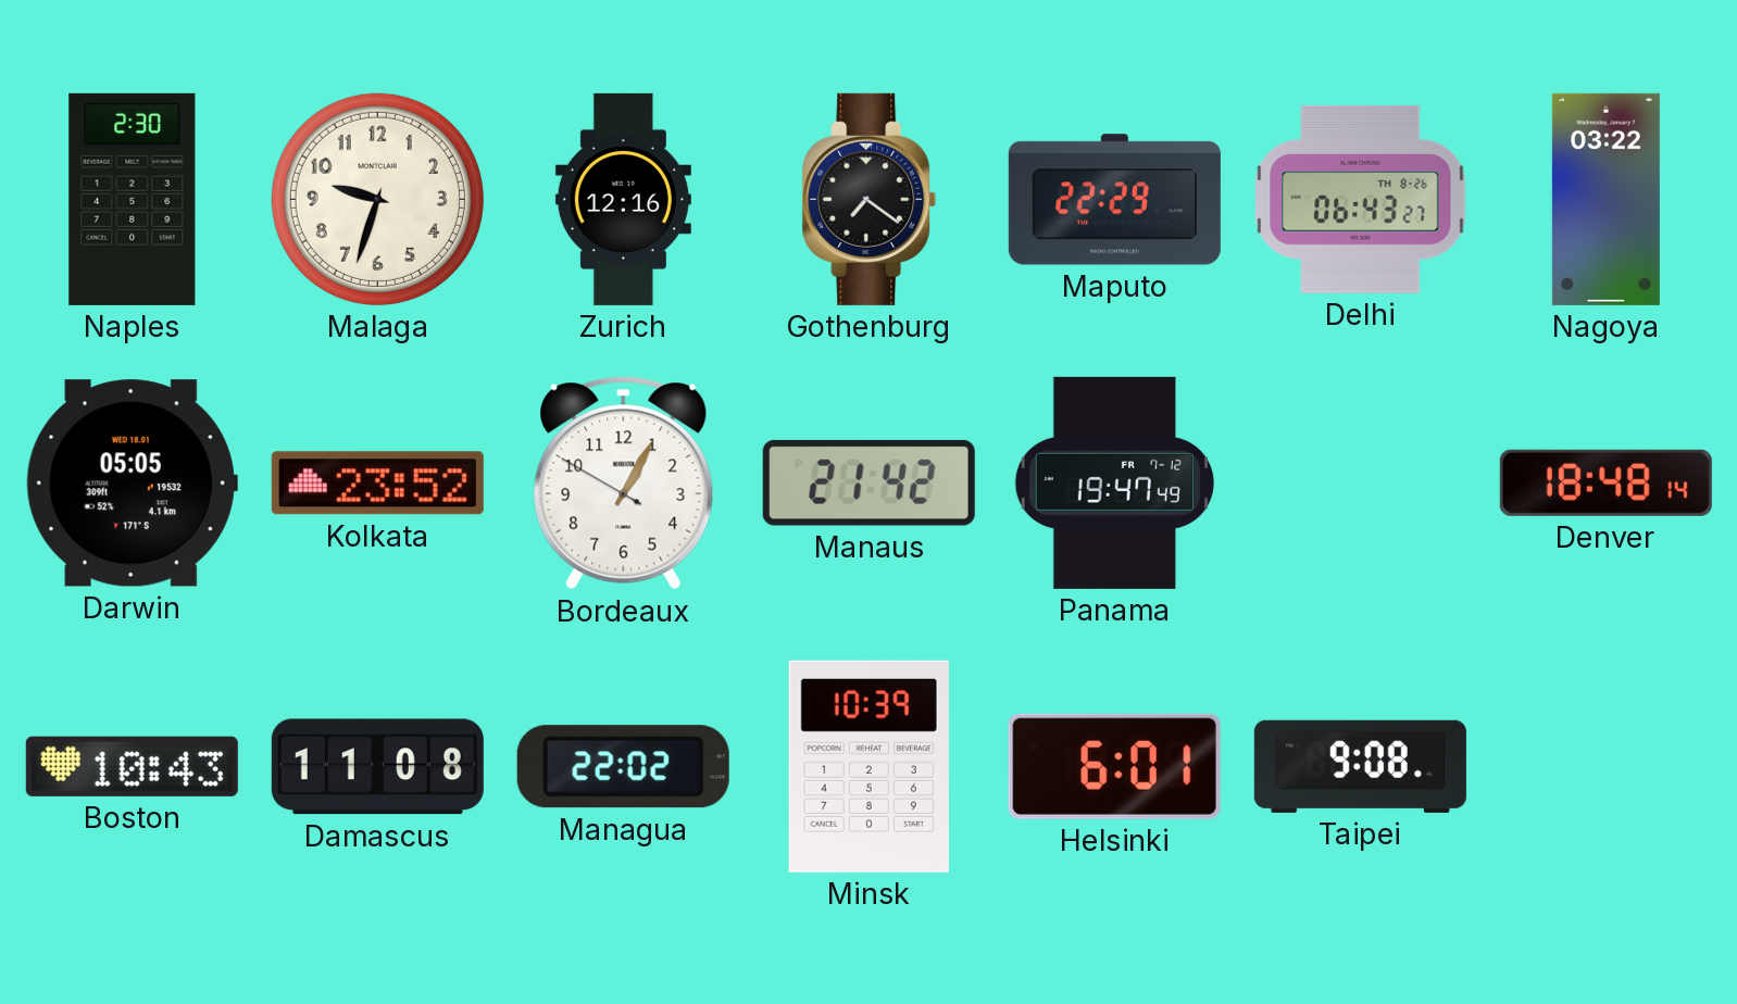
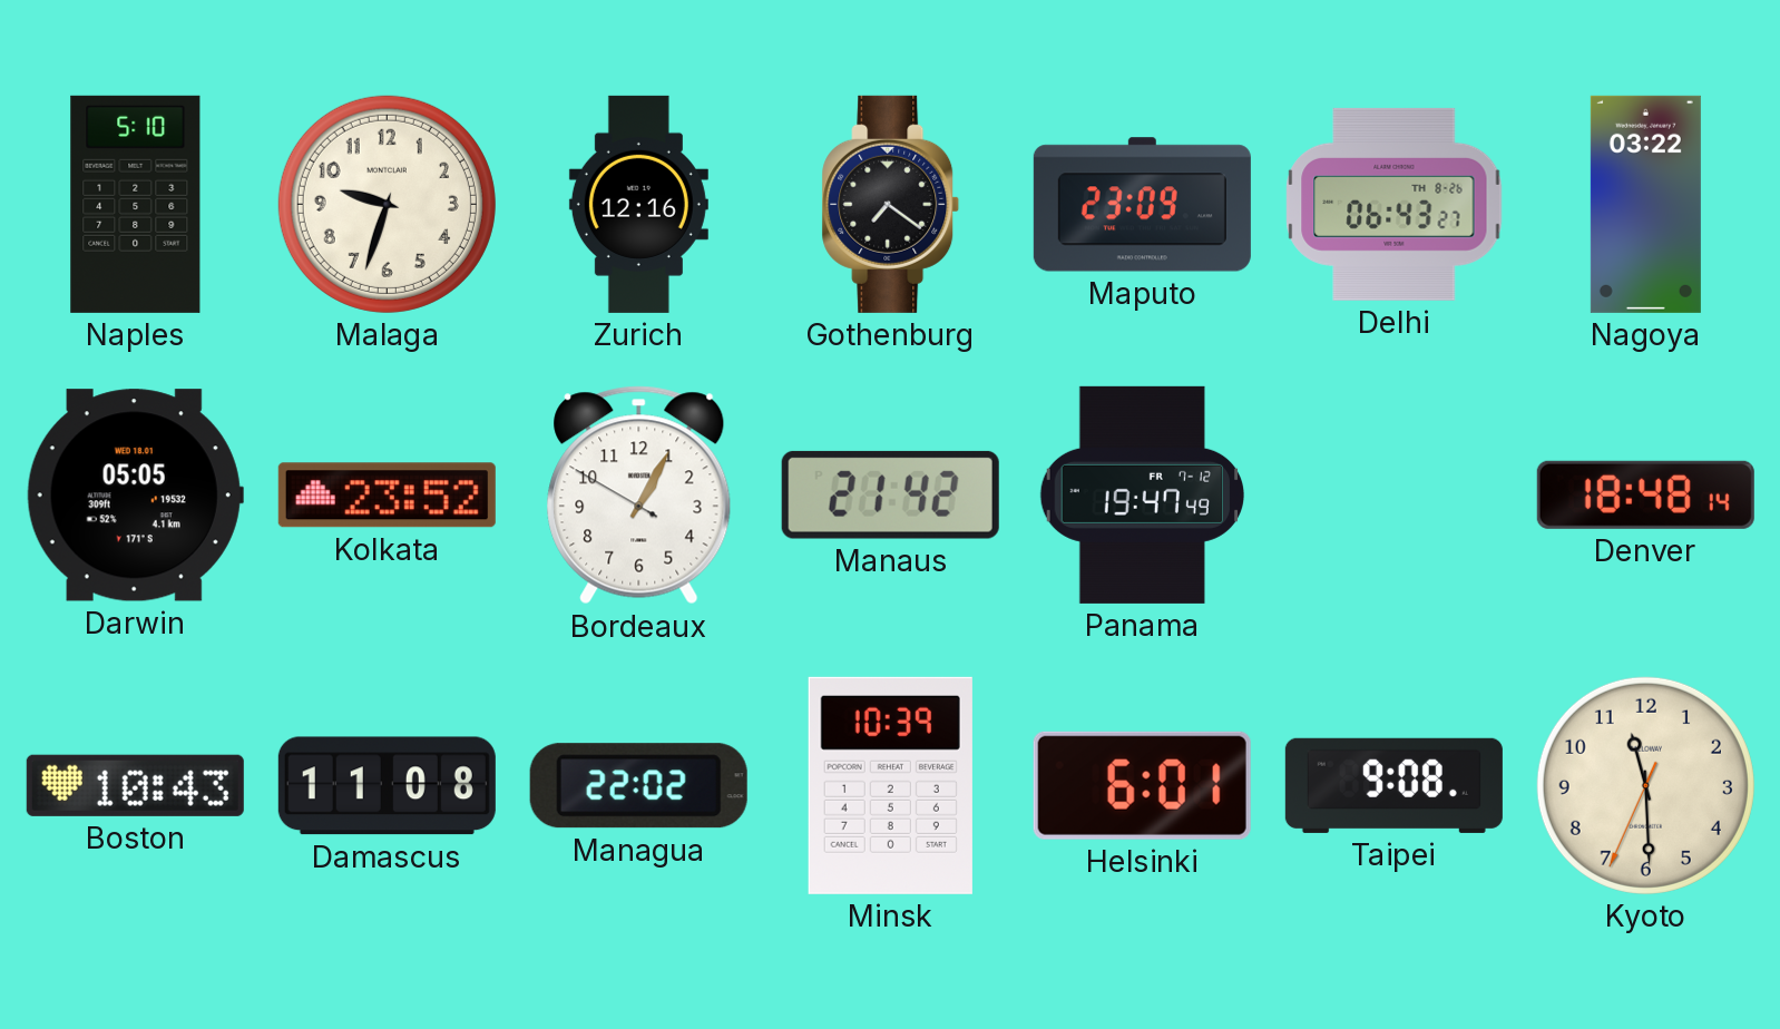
Naples: 2:30 -> 5:10 (136, 204)
Maputo: 22:29 -> 23:09 (1142, 205)
Kyoto: none -> 11:29 (1645, 785)
